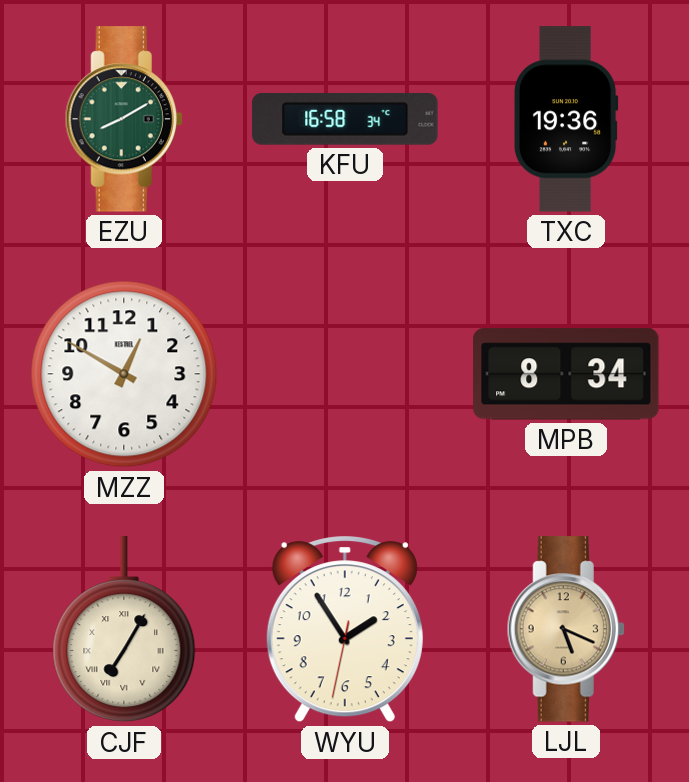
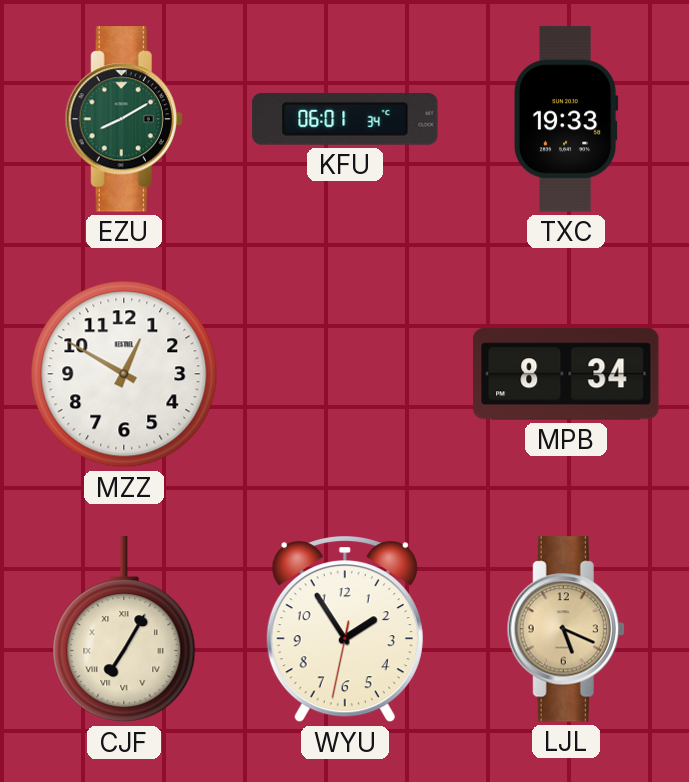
KFU: 16:58 -> 06:01 (345, 119)
TXC: 19:36 -> 19:33 (566, 119)
